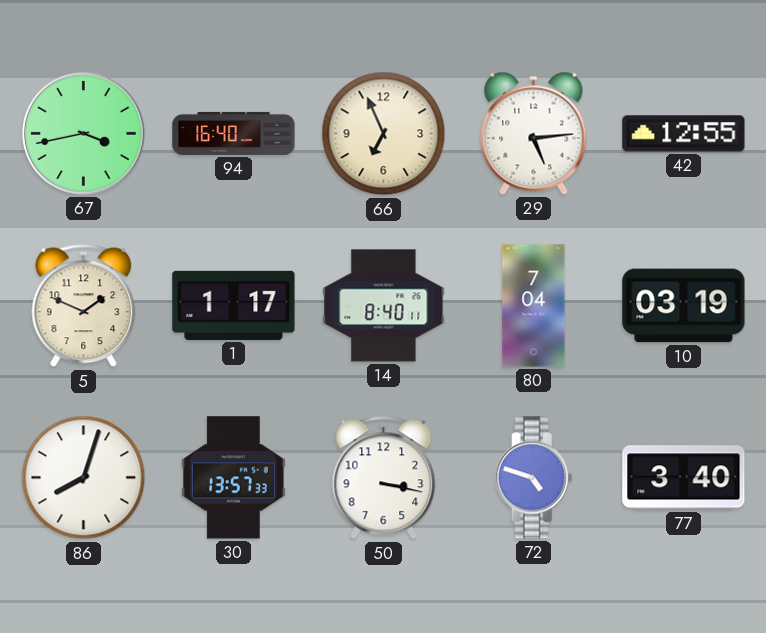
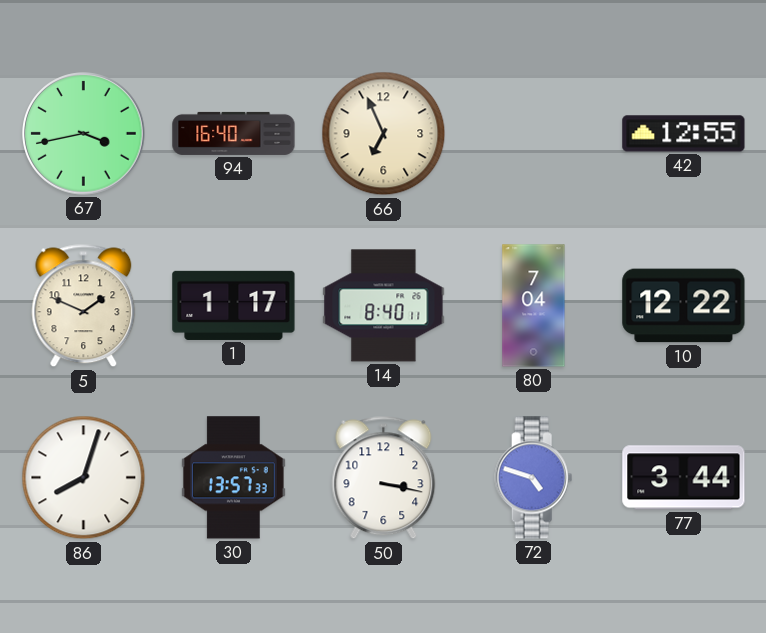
29: 5:14 -> none (534, 133)
10: 03:19 -> 12:22 (684, 306)
77: 3:40 -> 3:44 (684, 478)
